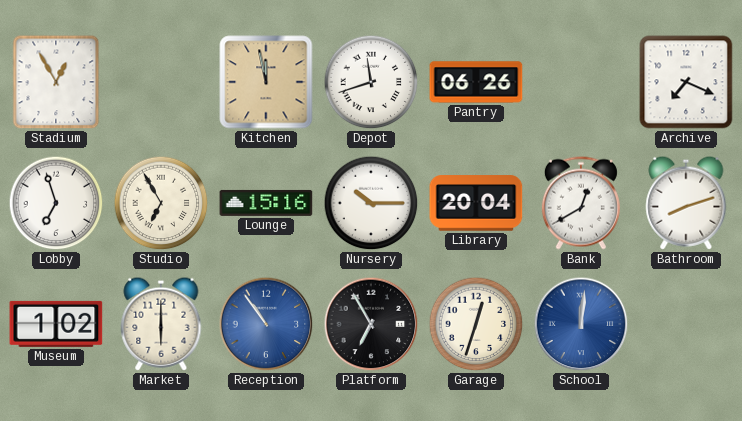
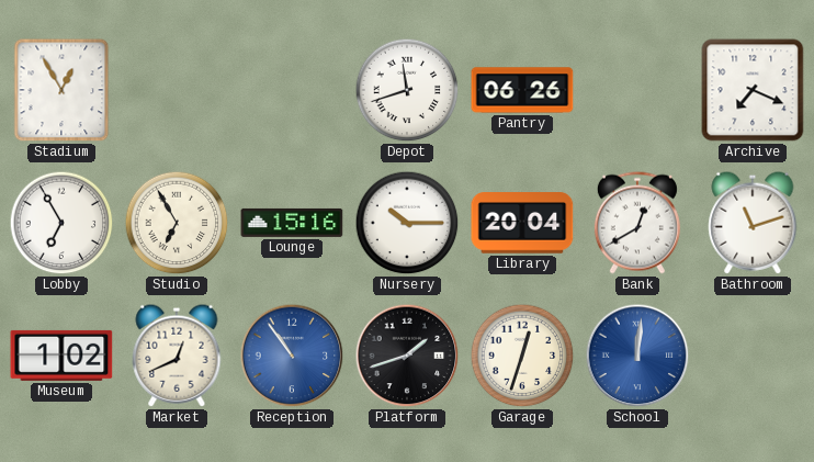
Kitchen: 11:58 -> none (266, 82)
Lobby: 6:57 -> 6:55 (61, 223)
Bathroom: 8:12 -> 11:12 (753, 223)
Market: 6:00 -> 12:41 (177, 356)
Platform: 6:55 -> 1:42 (407, 356)
